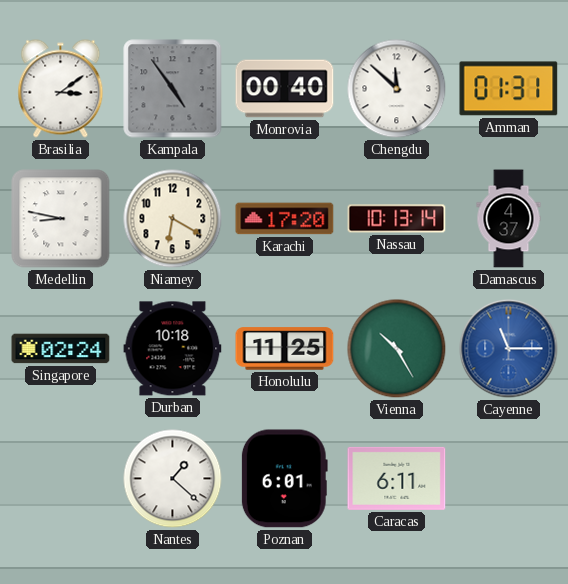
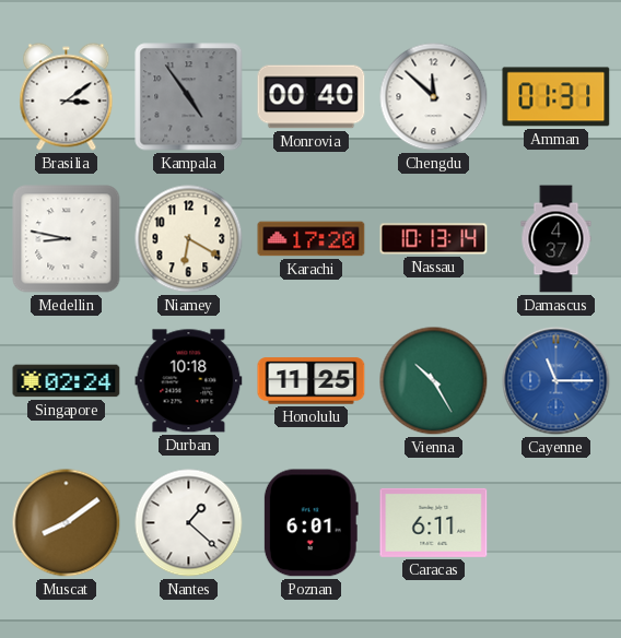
Muscat: none -> 8:09 (67, 523)
